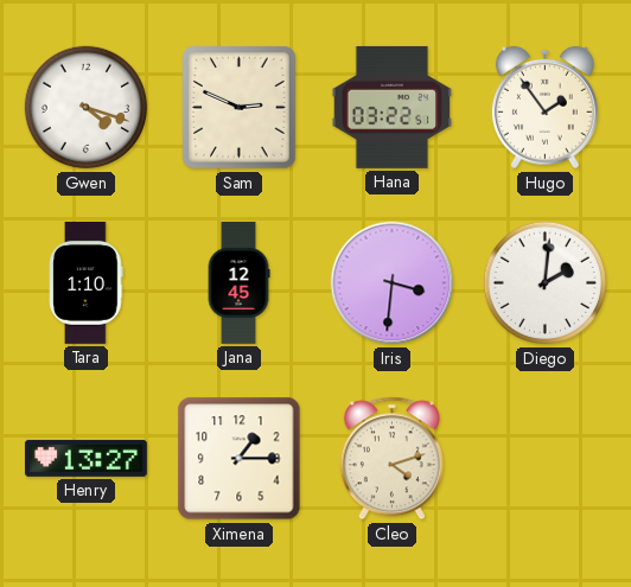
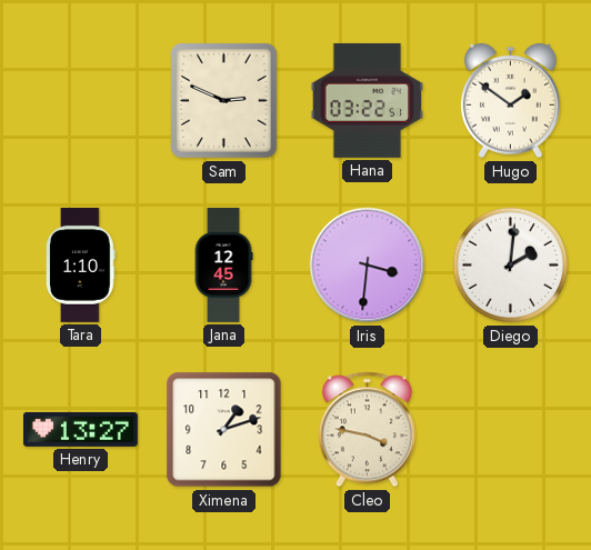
Gwen: 4:18 -> none (87, 108)
Hugo: 1:54 -> 1:51 (510, 101)
Ximena: 1:15 -> 1:12 (224, 430)
Cleo: 4:12 -> 3:47 (367, 430)
